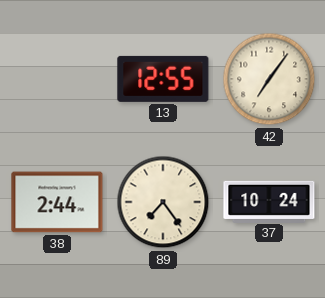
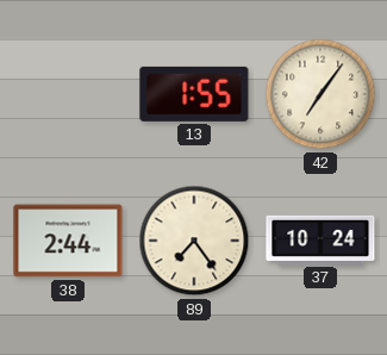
13: 12:55 -> 1:55 (194, 94)
